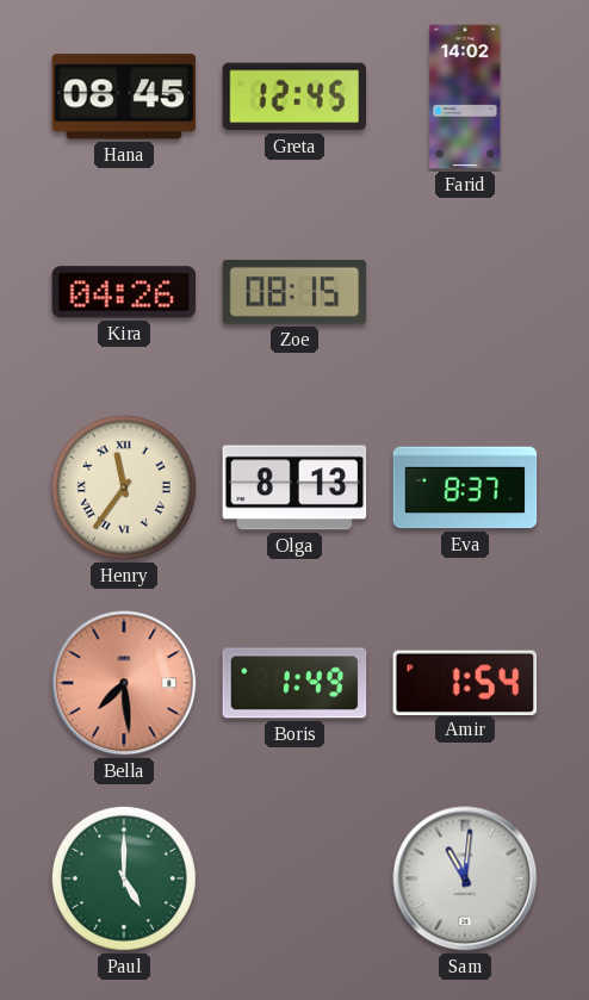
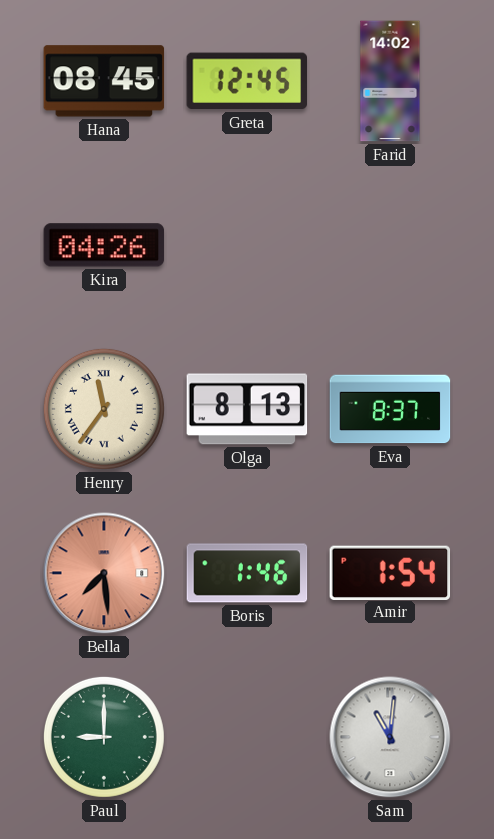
Zoe: 08:15 -> none (294, 292)
Boris: 1:49 -> 1:46 (247, 573)
Paul: 5:00 -> 9:00 (104, 737)
